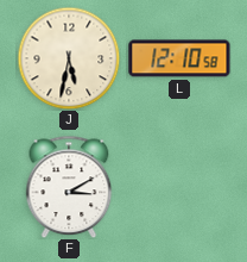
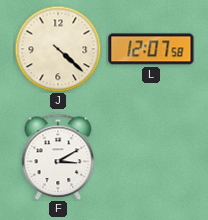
J: 5:32 -> 4:22 (58, 49)
L: 12:10 -> 12:07 (151, 49)
